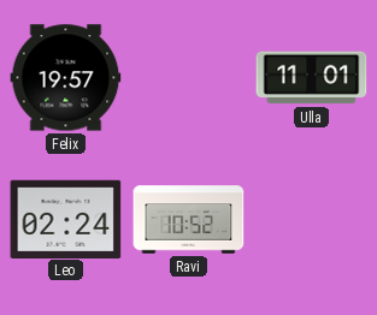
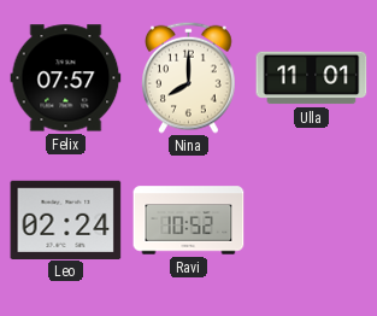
Felix: 19:57 -> 07:57 (66, 78)
Nina: none -> 8:00 (189, 77)
